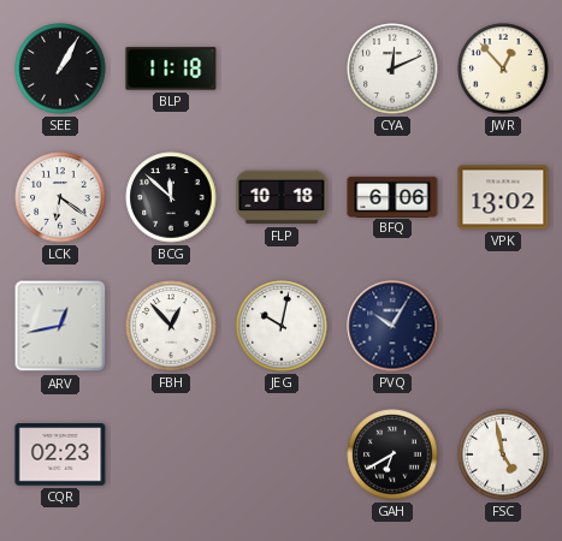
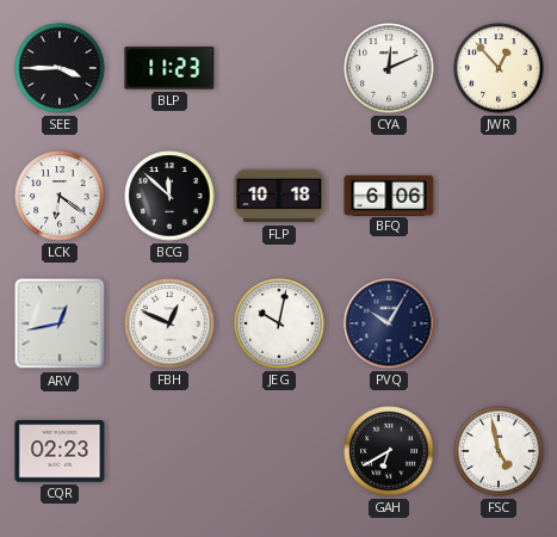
SEE: 1:05 -> 3:45 (60, 68)
BLP: 11:18 -> 11:23 (169, 68)
VPK: 13:02 -> none (503, 197)
FBH: 12:53 -> 12:49 (169, 323)
